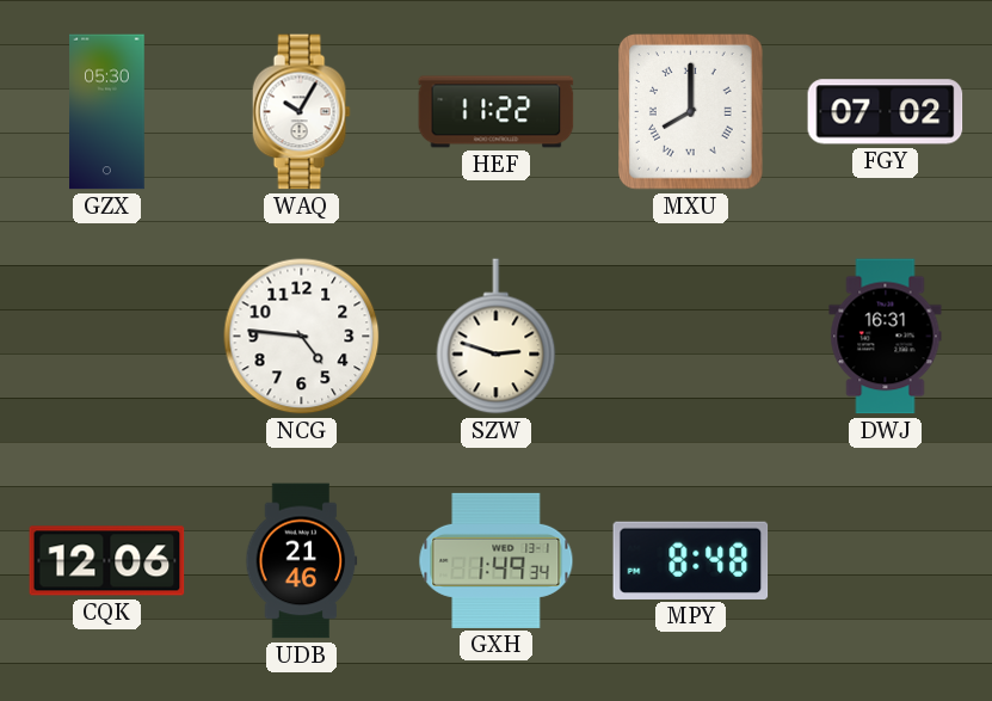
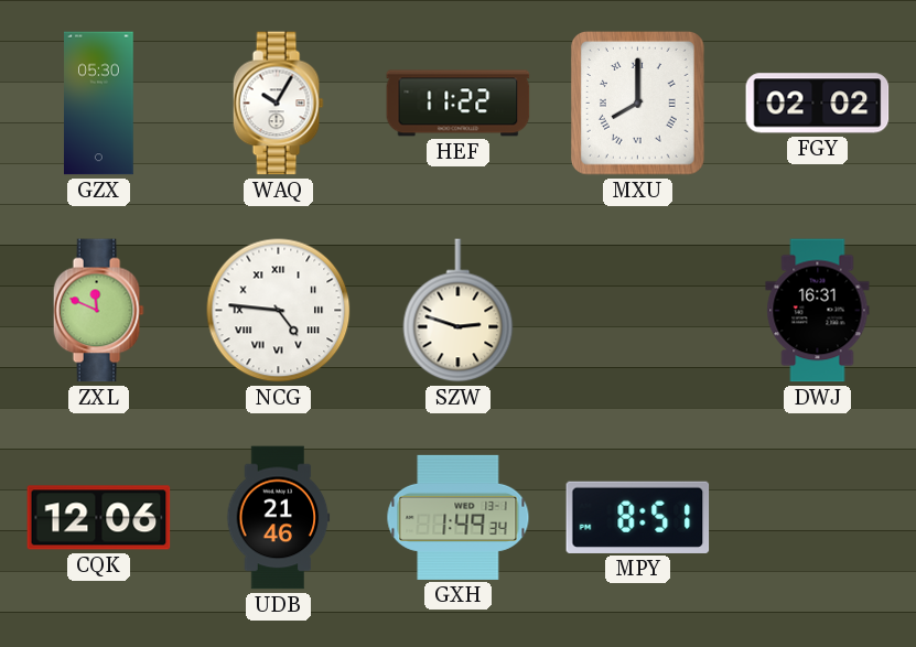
FGY: 07:02 -> 02:02 (818, 104)
ZXL: none -> 11:49 (98, 311)
NCG numerals: Arabic -> Roman (279, 311)
MPY: 8:48 -> 8:51 (638, 517)
